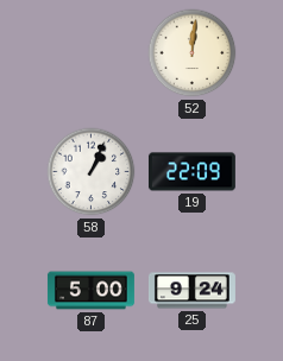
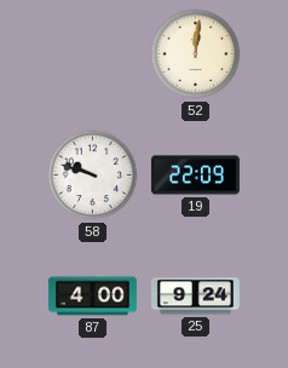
58: 1:04 -> 9:48 (93, 176)
87: 5:00 -> 4:00 (92, 297)
